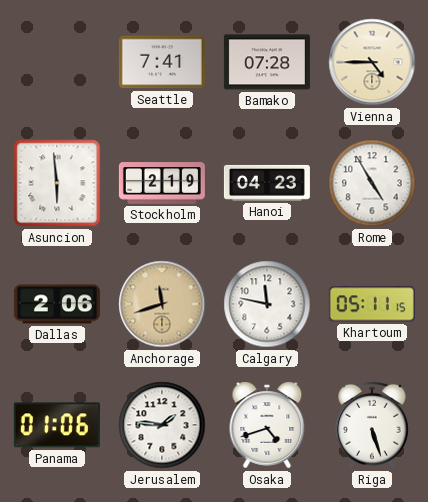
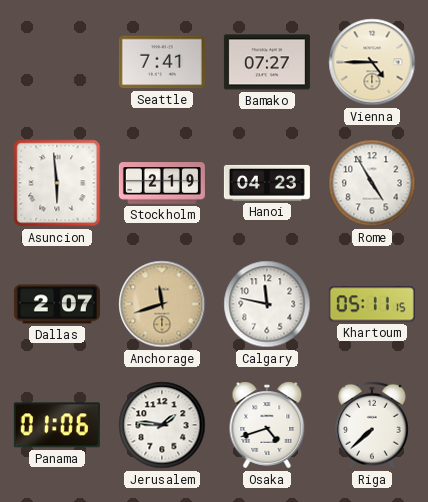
Bamako: 07:28 -> 07:27 (267, 62)
Dallas: 2:06 -> 2:07 (57, 304)
Riga: 5:27 -> 7:38 (372, 425)
